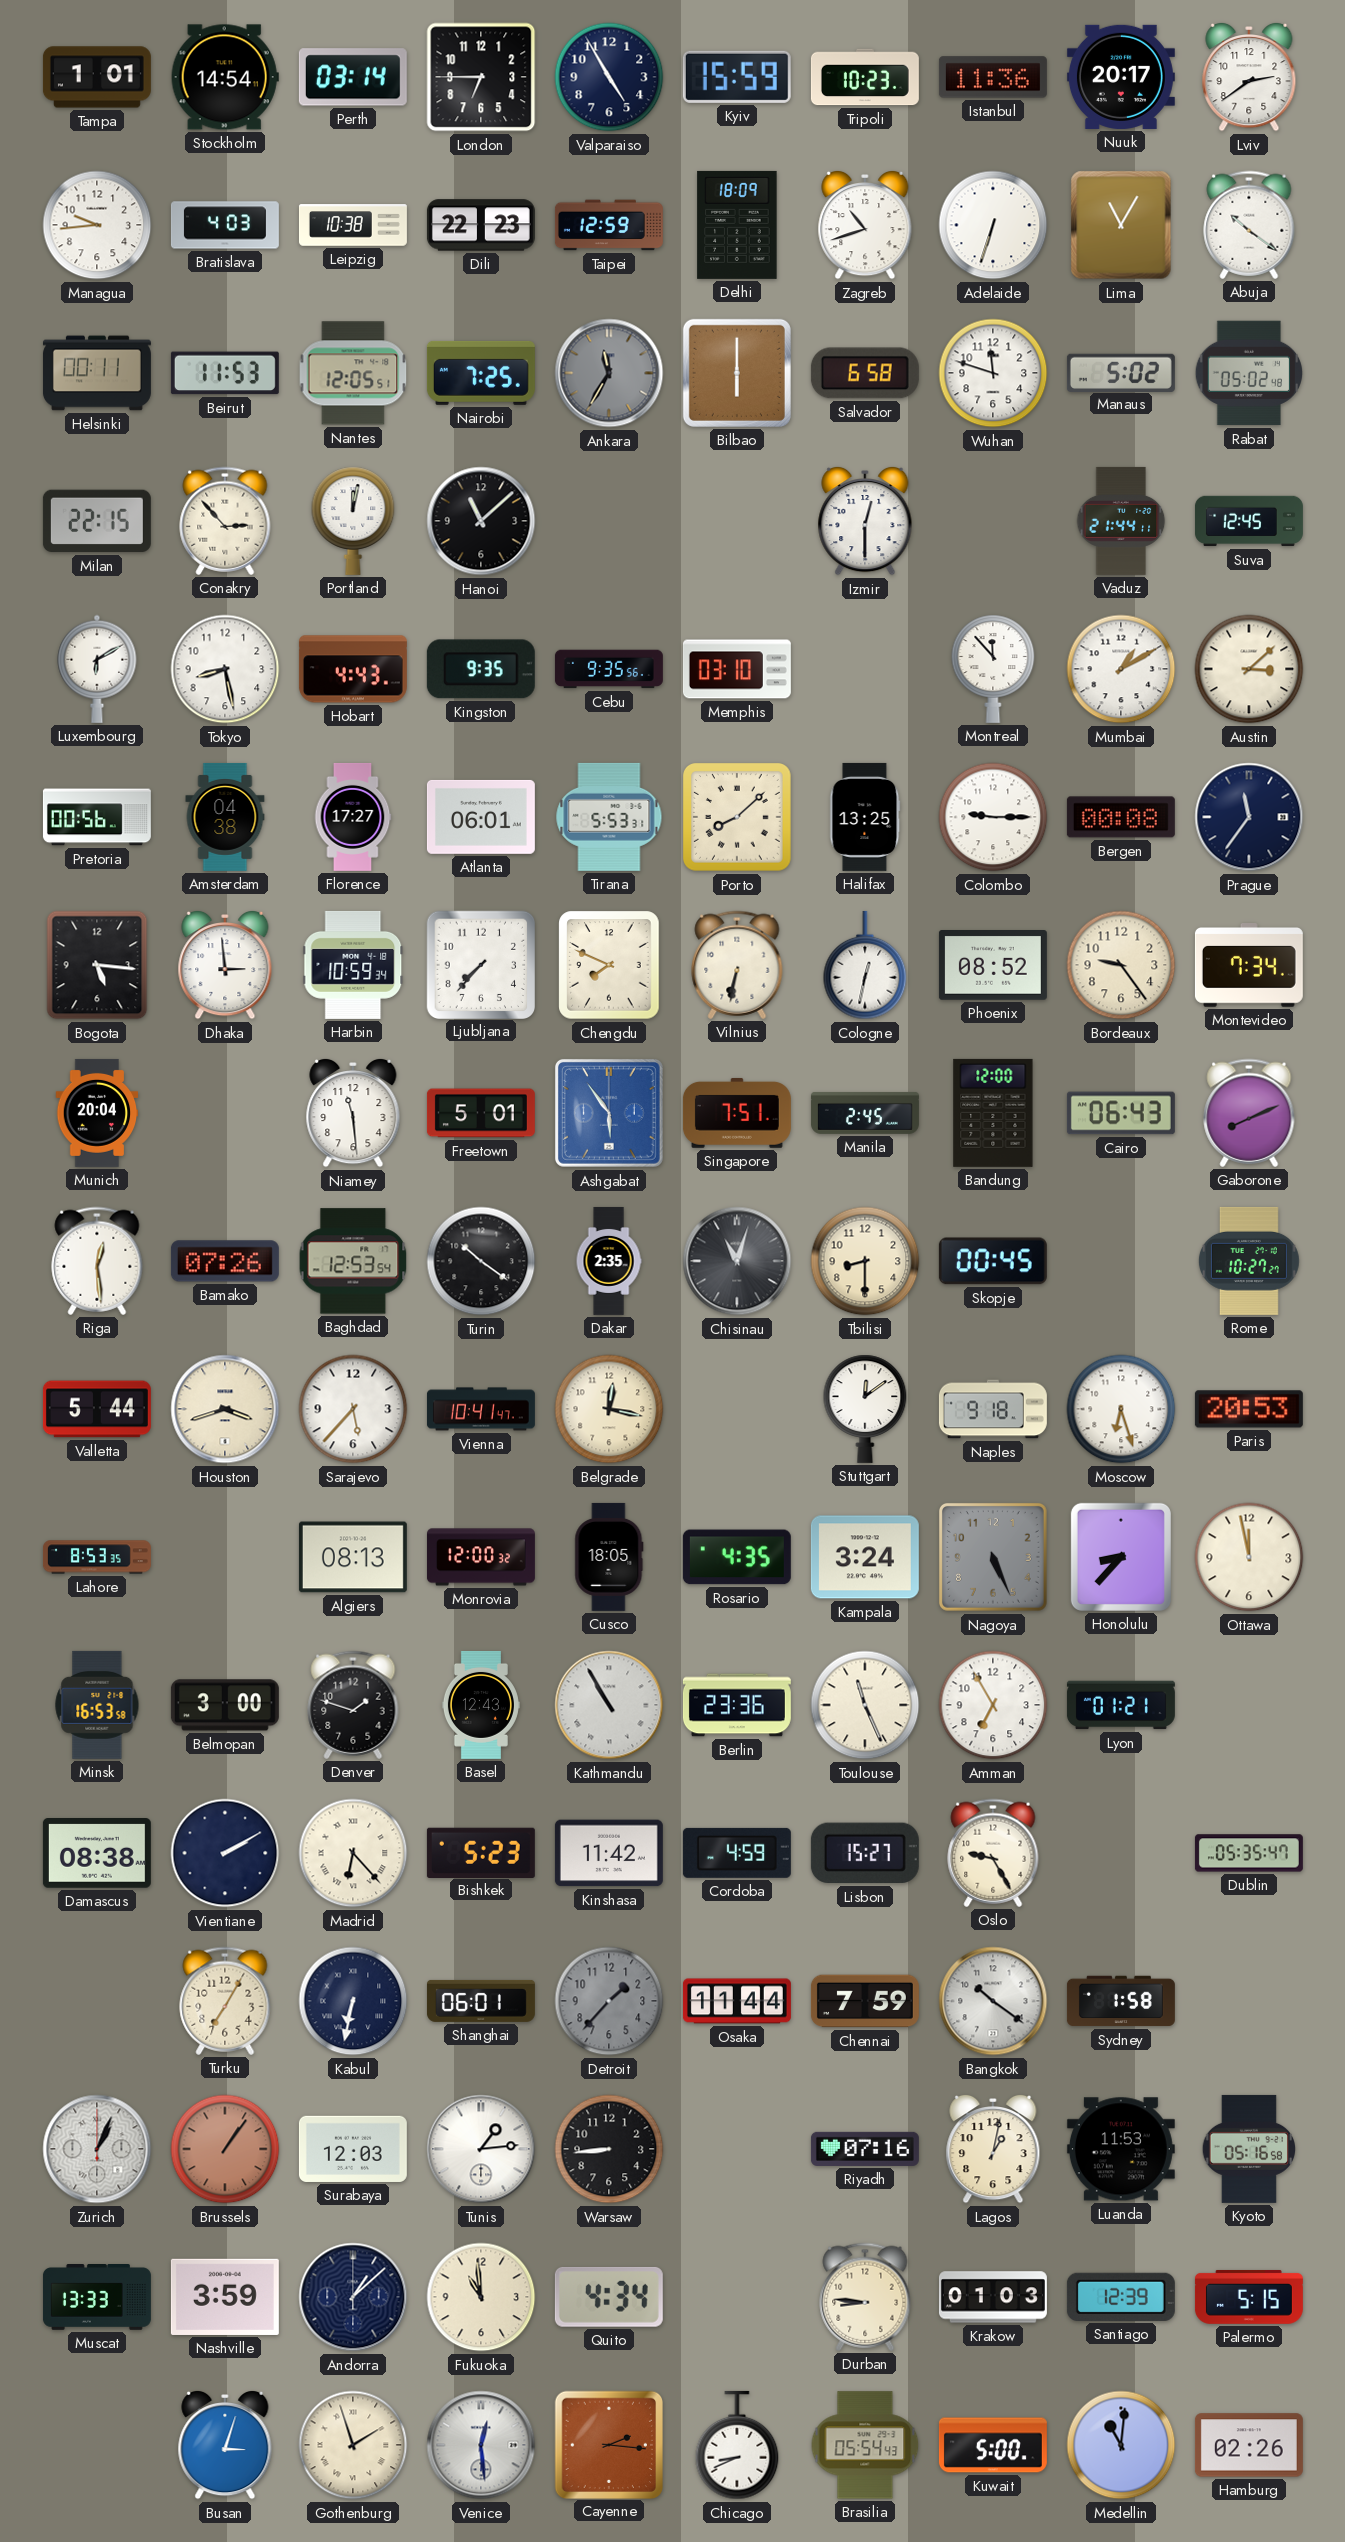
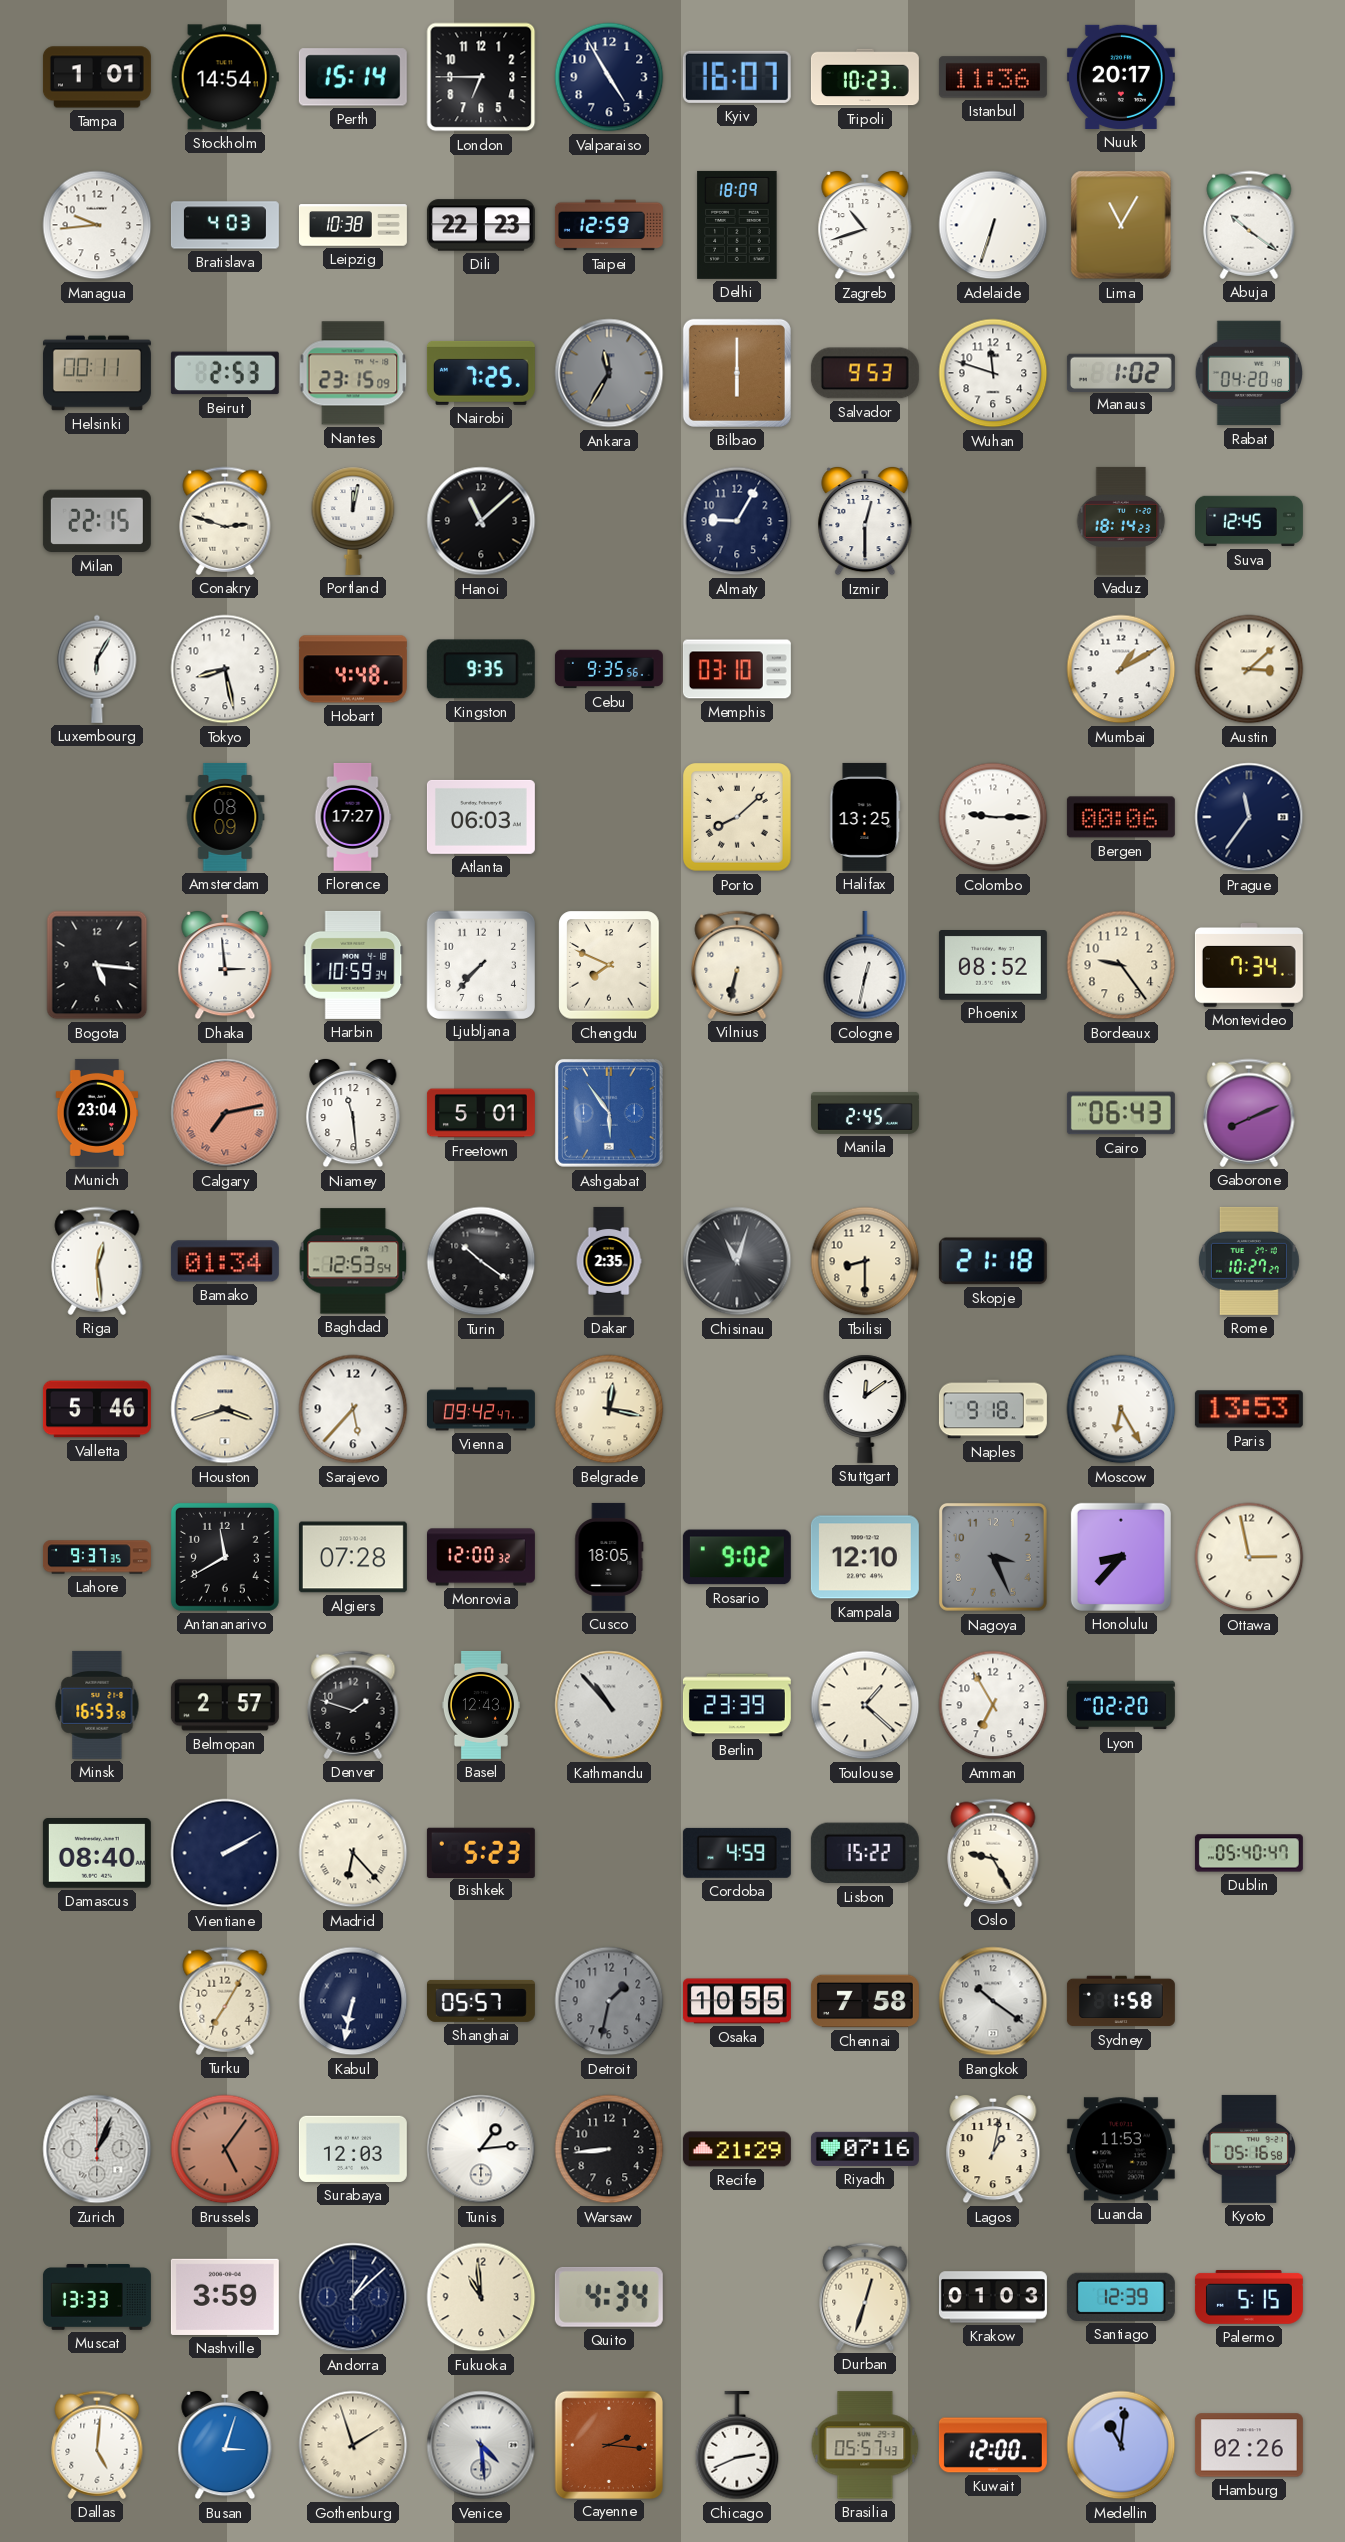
Perth: 03:14 -> 15:14 (353, 77)
Kyiv: 15:59 -> 16:07 (737, 77)
Lviv: 2:39 -> none (1249, 77)
Beirut: 11:53 -> 2:53 (225, 373)
Nantes: 12:05 -> 23:15 (353, 373)
Salvador: 6:58 -> 9:53 (865, 373)
Manaus: 5:02 -> 1:02 (1121, 372)
Rabat: 05:02 -> 04:20 (1249, 373)
Conakry: 2:53 -> 2:48 (225, 521)
Almaty: none -> 9:05 (737, 521)
Vaduz: 21:44 -> 18:14 (1121, 521)
Luxembourg: 6:10 -> 6:05 (97, 669)
Hobart: 4:43 -> 4:48 (353, 669)
Montreal: 11:53 -> none (993, 669)
Pretoria: 00:56 -> none (97, 817)
Amsterdam: 04:38 -> 08:09 (225, 817)
Atlanta: 06:01 -> 06:03 (481, 817)
Tirana: 5:53 -> none (609, 817)
Bergen: 00:08 -> 00:06 (1121, 817)
Munich: 20:04 -> 23:04 (97, 1113)
Calgary: none -> 7:13 (225, 1113)
Singapore: 7:51 -> none (737, 1113)
Bandung: 12:00 -> none (993, 1113)
Bamako: 07:26 -> 01:34 (225, 1261)
Skopje: 00:45 -> 21:18 (993, 1261)
Valletta: 5:44 -> 5:46 (97, 1409)
Vienna: 10:41 -> 09:42 (481, 1409)
Moscow: 6:27 -> 6:25 (1121, 1409)
Paris: 20:53 -> 13:53 (1249, 1409)
Lahore: 8:53 -> 9:37 (97, 1557)
Antananarivo: none -> 11:40 (225, 1557)
Algiers: 08:13 -> 07:28 (353, 1557)
Rosario: 4:35 -> 9:02 (737, 1557)
Kampala: 3:24 -> 12:10 (865, 1557)
Nagoya: 5:26 -> 3:26 (993, 1557)
Ottawa: 11:58 -> 2:58 (1249, 1557)
Belmopan: 3:00 -> 2:57 (225, 1705)
Kathmandu: 10:55 -> 10:53 (609, 1705)
Berlin: 23:36 -> 23:39 (737, 1705)
Toulouse: 11:26 -> 1:22 (865, 1705)
Lyon: 01:21 -> 02:20 (1121, 1705)
Damascus: 08:38 -> 08:40 (97, 1853)
Kinshasa: 11:42 -> none (609, 1853)
Lisbon: 15:27 -> 15:22 (865, 1853)
Dublin: 05:35 -> 05:40 (1249, 1853)
Shanghai: 06:01 -> 05:57 (481, 2001)
Detroit: 1:37 -> 1:32 (609, 2001)
Osaka: 11:44 -> 10:55 (737, 2001)
Chennai: 7:59 -> 7:58 (865, 2001)
Brussels: 1:06 -> 5:06 (225, 2149)
Recife: none -> 21:29 (737, 2149)
Durban: 8:46 -> 12:33 (865, 2297)
Dallas: none -> 5:01 (97, 2445)
Venice: 12:29 -> 4:29 (481, 2445)
Chicago: 8:41 -> 2:41 (737, 2445)
Brasilia: 05:54 -> 05:57 (865, 2445)
Kuwait: 5:00 -> 12:00 (993, 2445)
